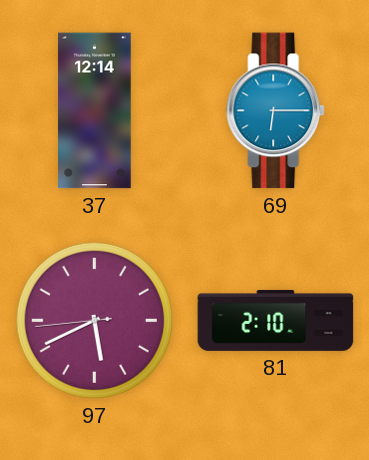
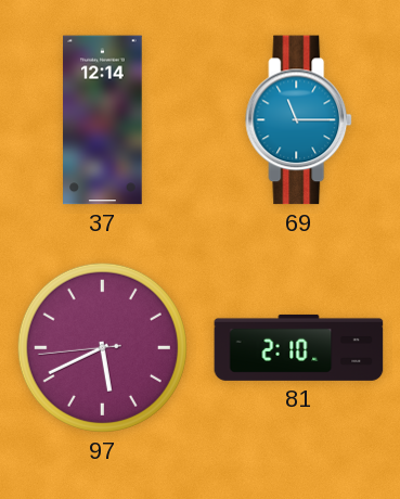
69: 6:15 -> 11:15 (299, 120)
